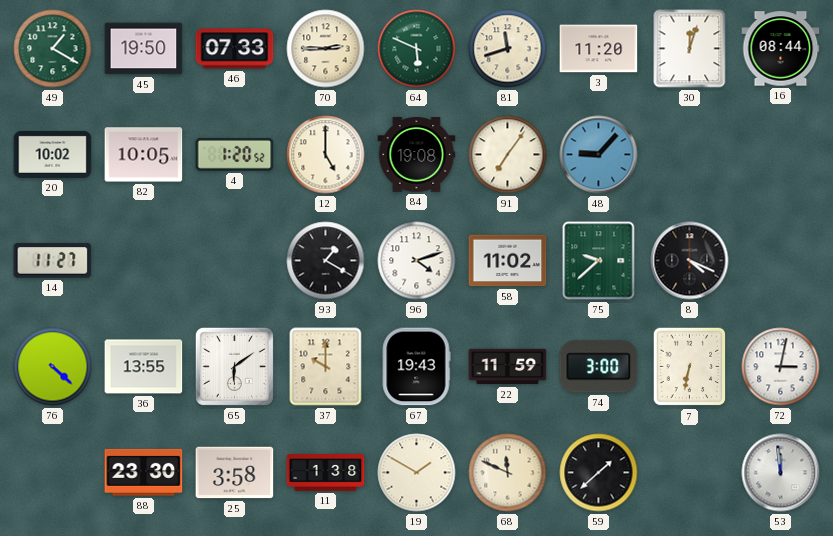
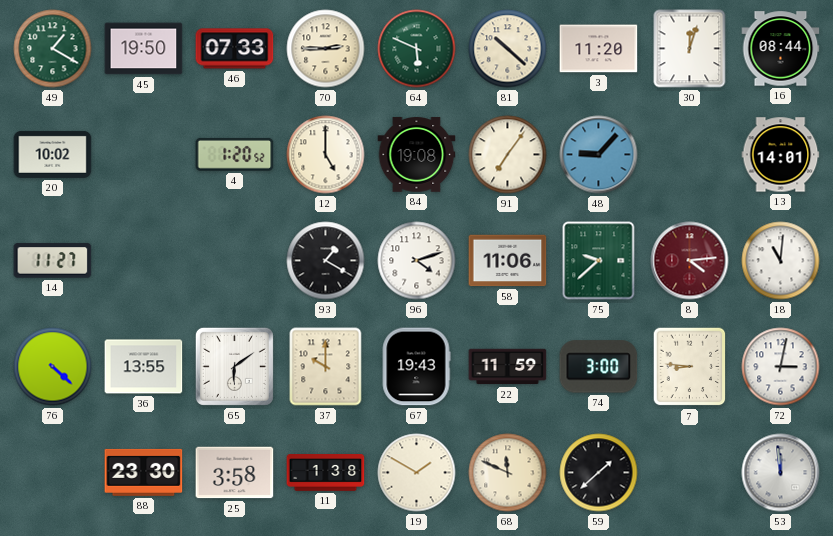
81: 11:42 -> 10:22 (508, 49)
82: 10:05 -> none (144, 155)
13: none -> 14:01 (781, 155)
58: 11:02 -> 11:06 (508, 261)
8: 4:19 -> 4:14 (690, 261)
8 dial: black -> burgundy (690, 261)
18: none -> 11:01 (781, 261)
7: 6:32 -> 8:46 (690, 367)
